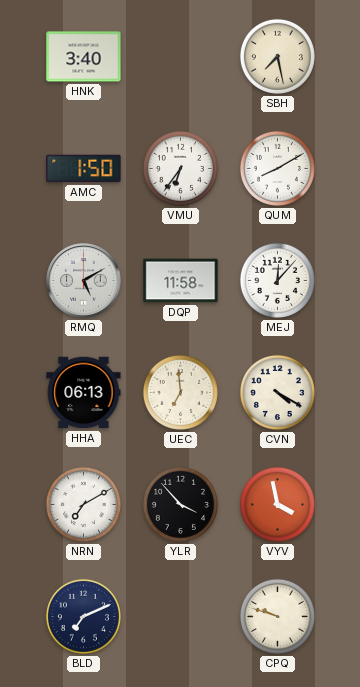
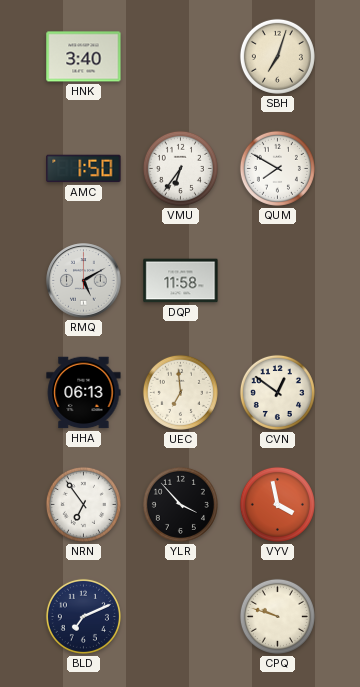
SBH: 7:28 -> 7:03 (277, 56)
QUM: 8:10 -> 7:50 (277, 168)
MEJ: 12:07 -> none (277, 280)
CVN: 4:20 -> 12:51 (277, 392)
NRN: 7:10 -> 6:54 (83, 504)
